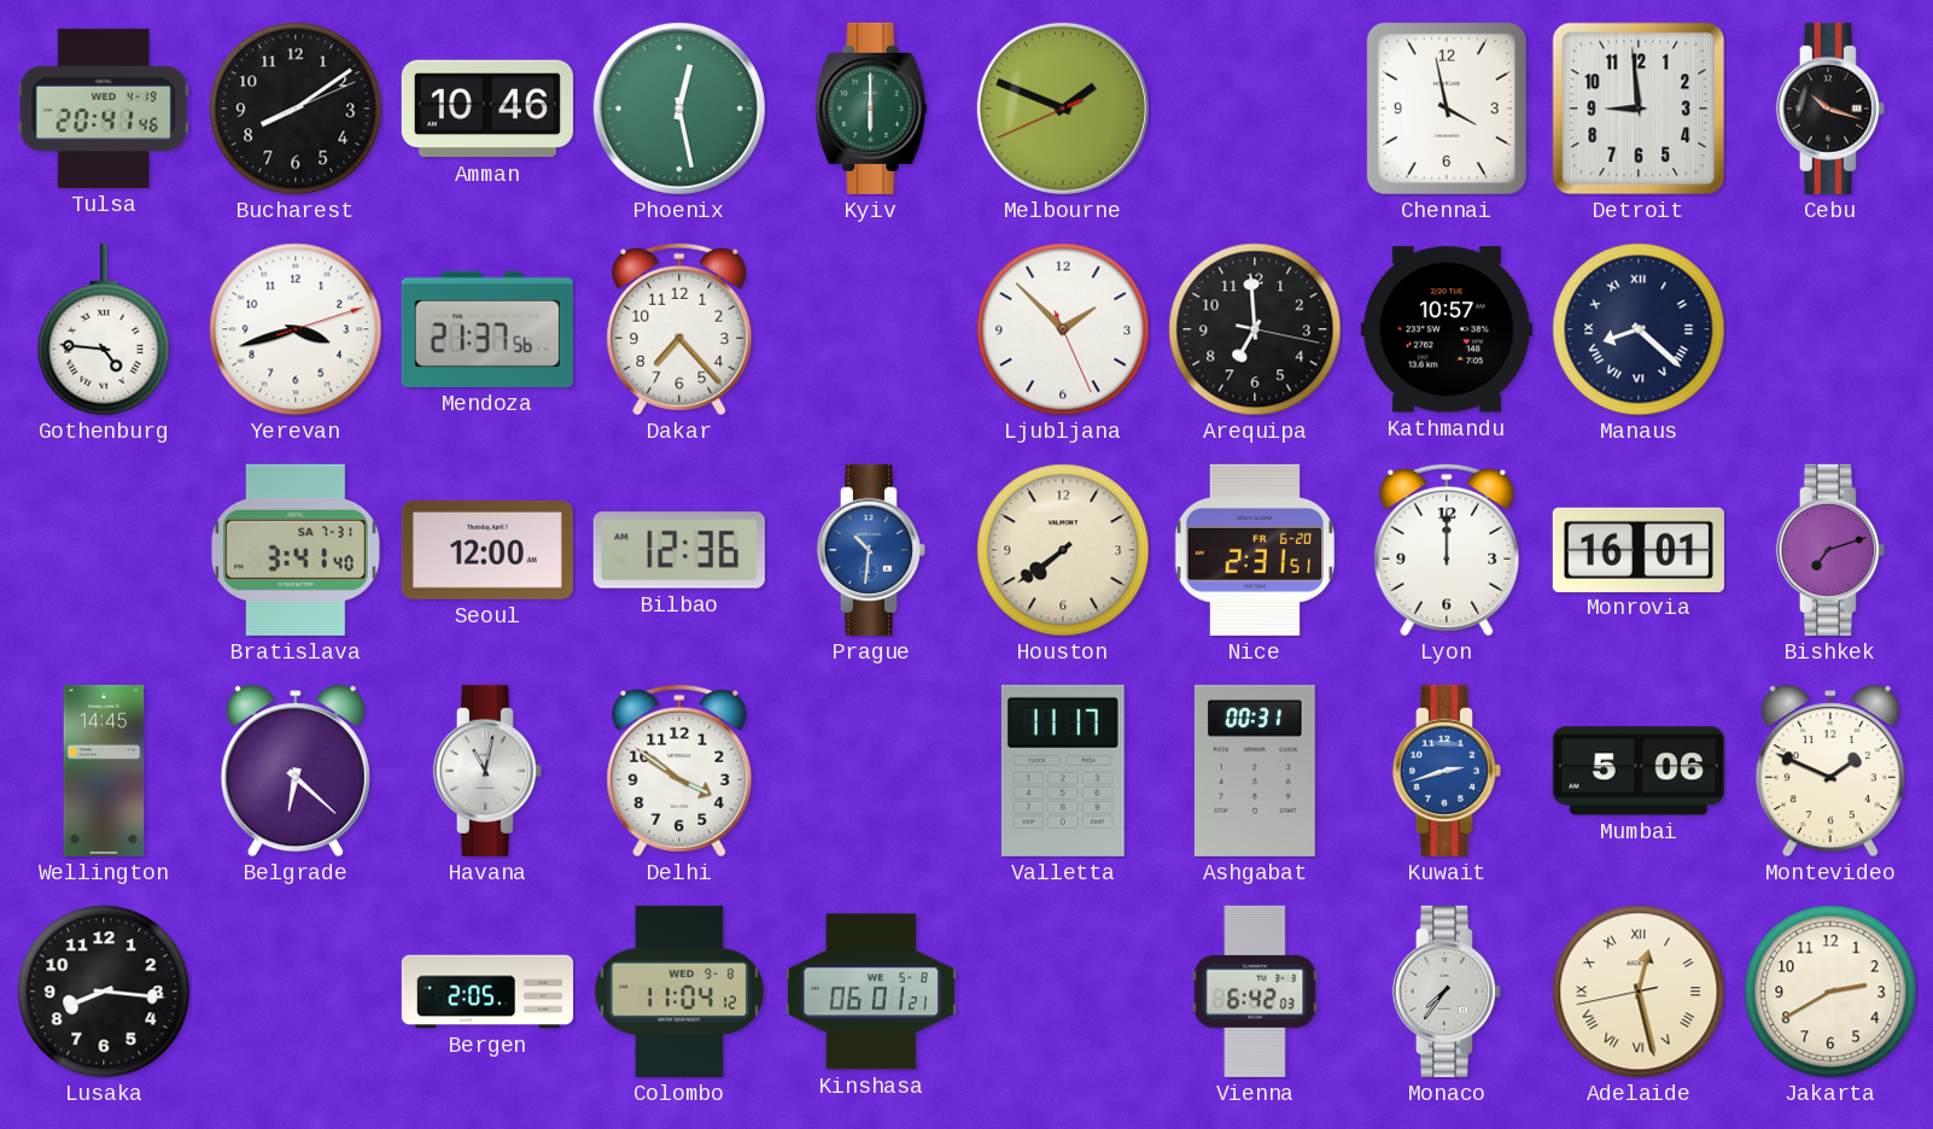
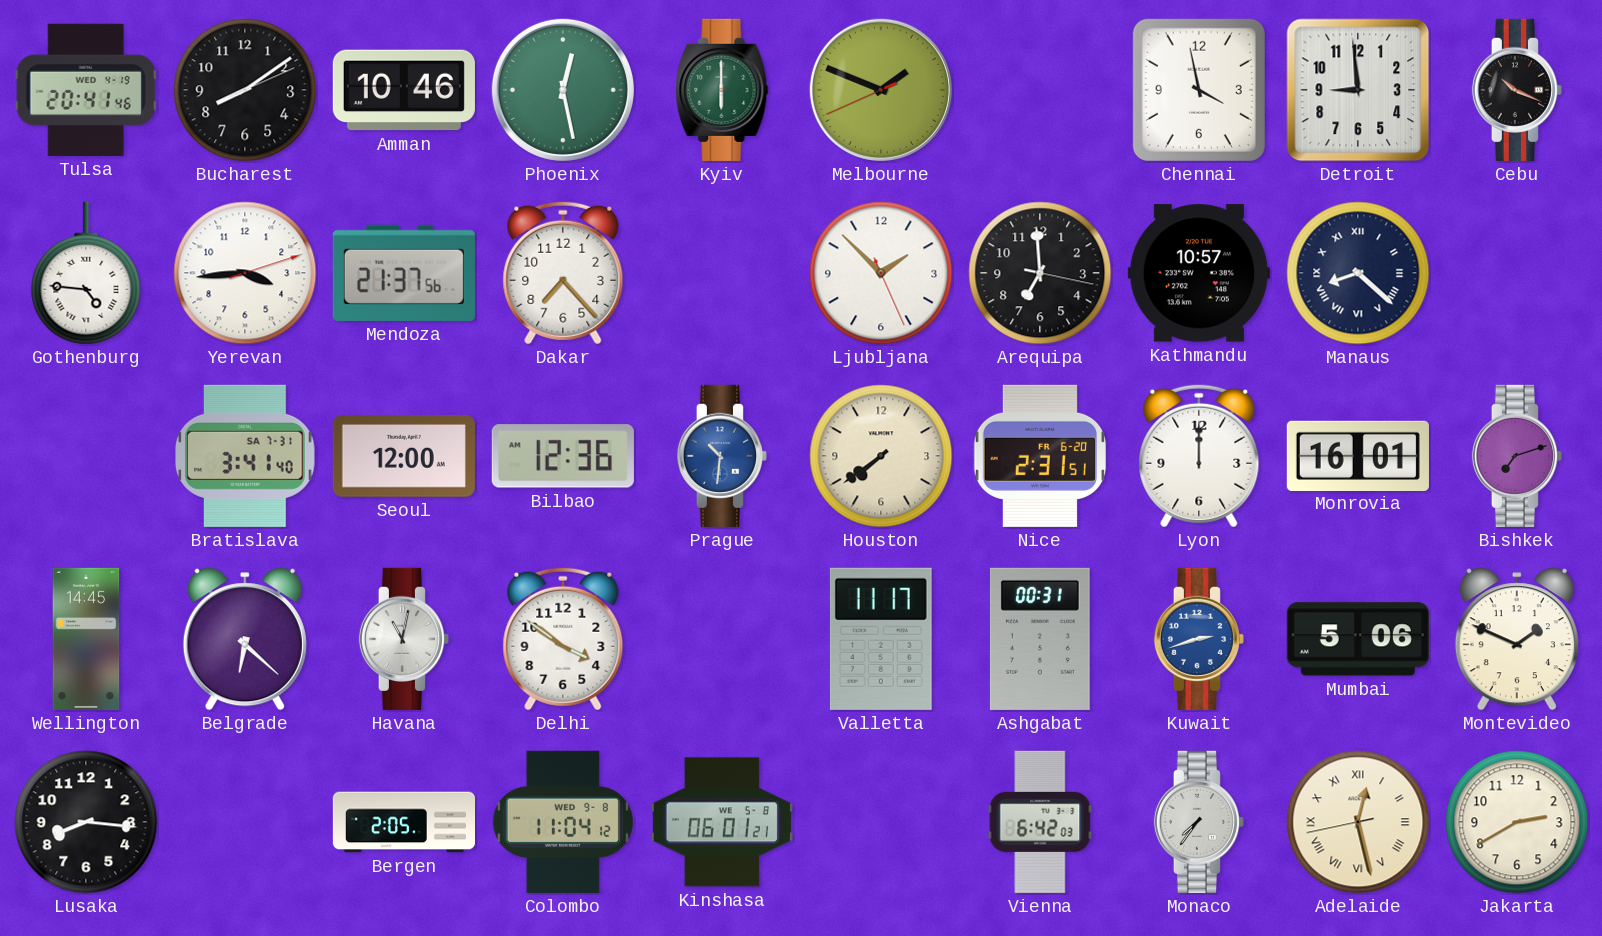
Cebu: 10:18 -> 10:19 (1517, 90)
Yerevan: 3:42 -> 3:44 (245, 273)
